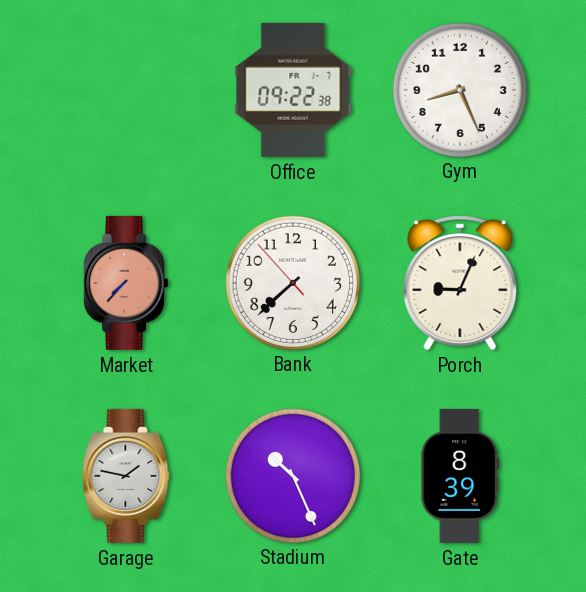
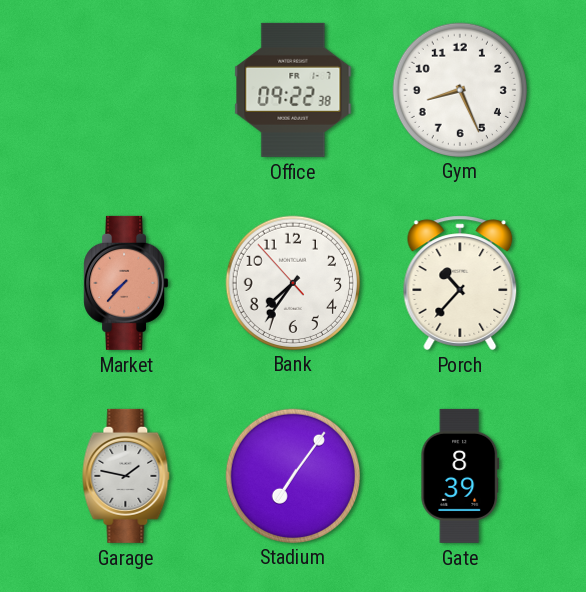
Bank: 7:37 -> 7:35 (292, 282)
Porch: 9:04 -> 10:37 (460, 283)
Stadium: 10:26 -> 7:06 (292, 475)
